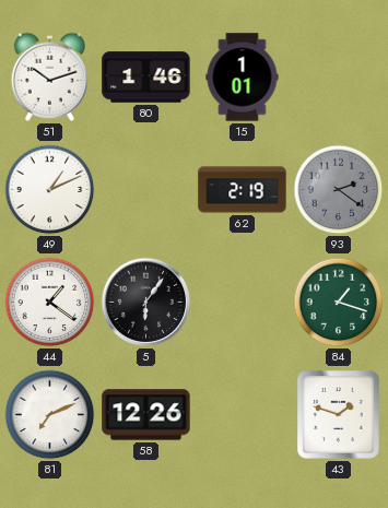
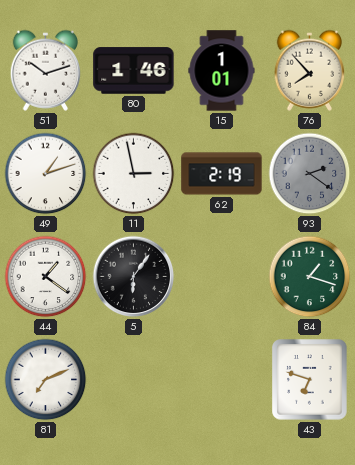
76: none -> 7:53 (310, 70)
49: 1:11 -> 1:12 (46, 174)
11: none -> 2:58 (134, 174)
58: 12:26 -> none (146, 415)
43: 1:48 -> 6:48 (310, 380)
